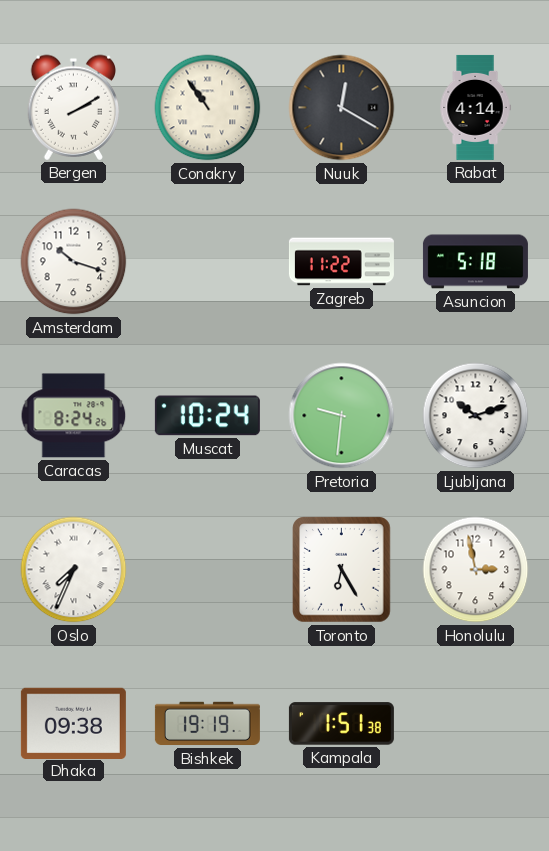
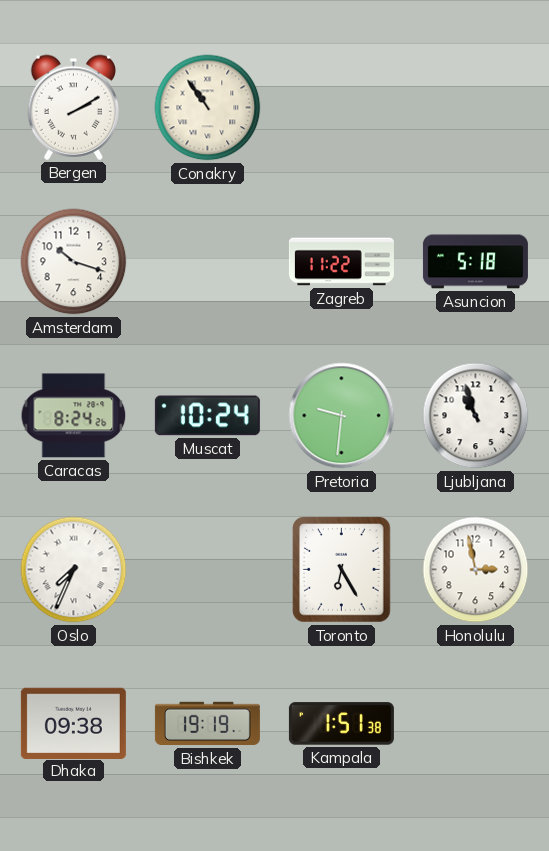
Nuuk: 12:20 -> none (342, 108)
Rabat: 4:14 -> none (475, 107)
Ljubljana: 10:12 -> 10:57 (476, 416)
